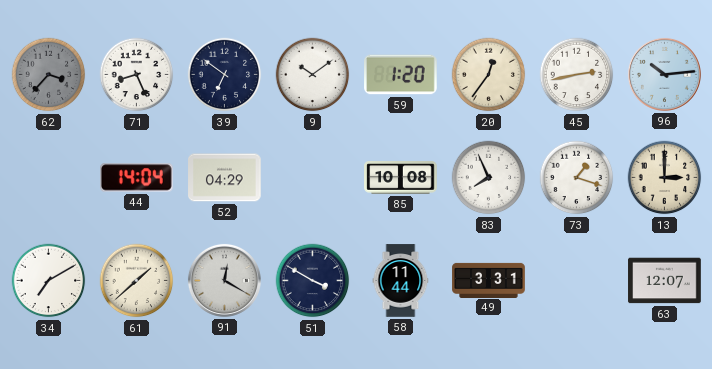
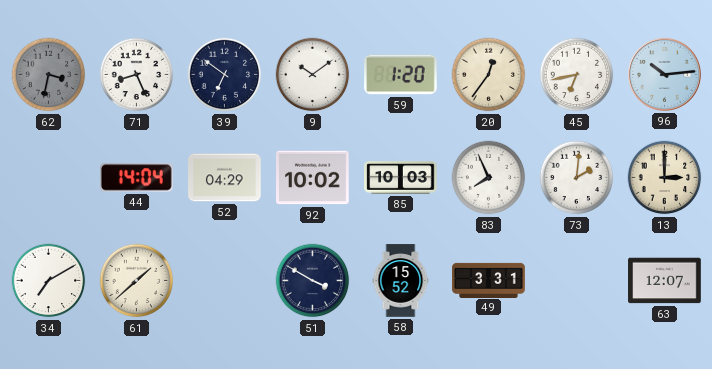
62: 3:37 -> 3:32 (49, 75)
45: 2:43 -> 6:43 (577, 75)
92: none -> 10:02 (313, 178)
85: 10:08 -> 10:03 (401, 178)
73: 1:18 -> 2:01 (577, 178)
91: 12:20 -> none (224, 280)
58: 11:44 -> 15:52 (401, 281)
